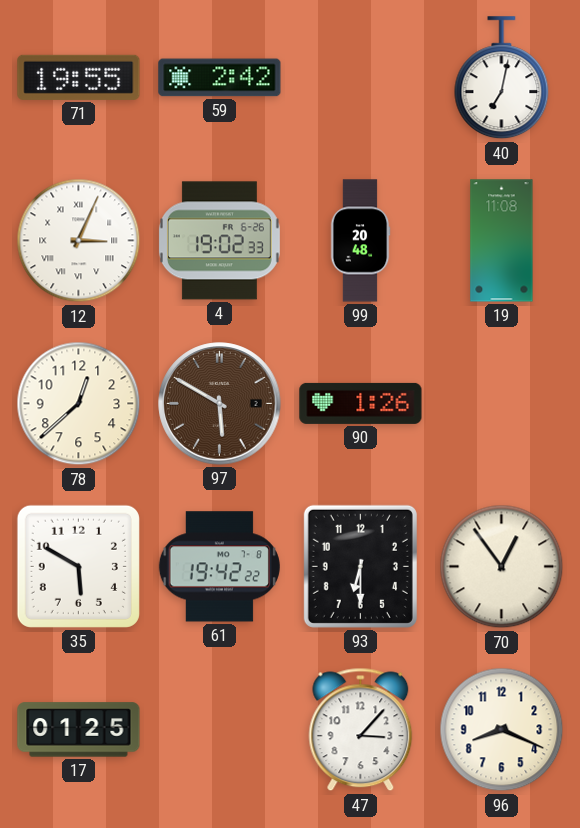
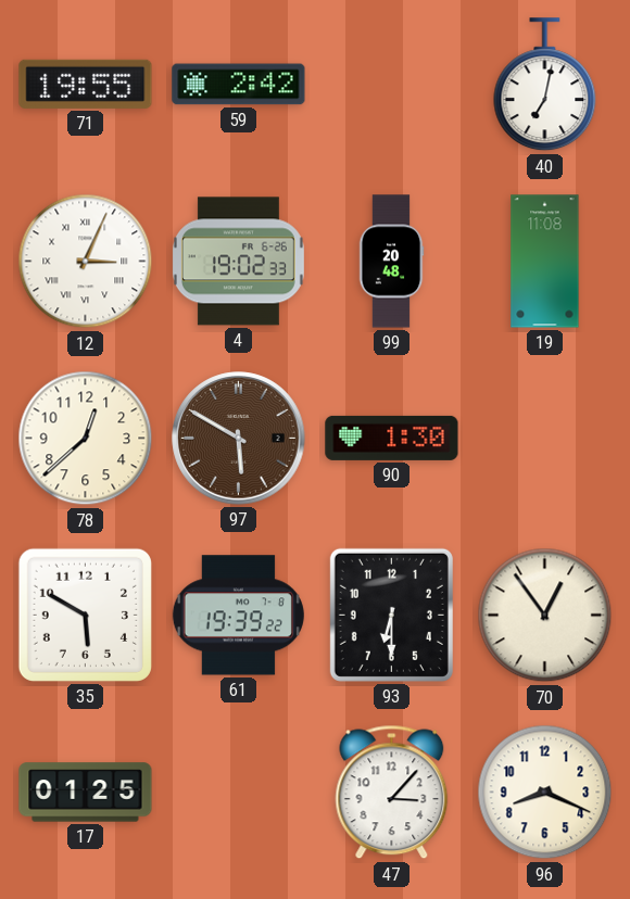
90: 1:26 -> 1:30 (392, 438)
61: 19:42 -> 19:39 (238, 616)
